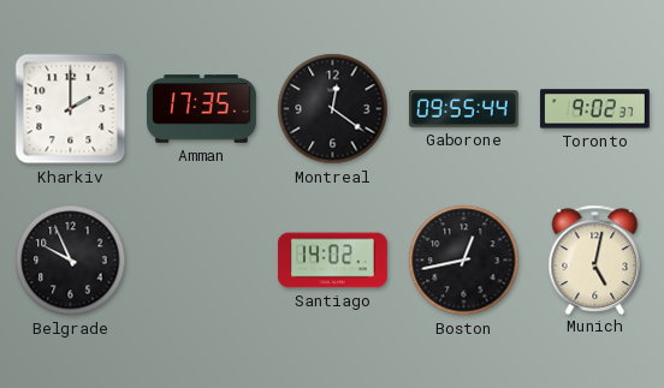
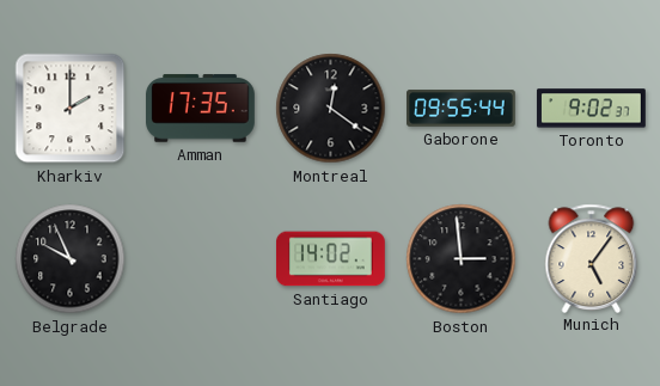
Boston: 12:43 -> 2:59 (462, 259)
Munich: 5:02 -> 5:06 (592, 258)
